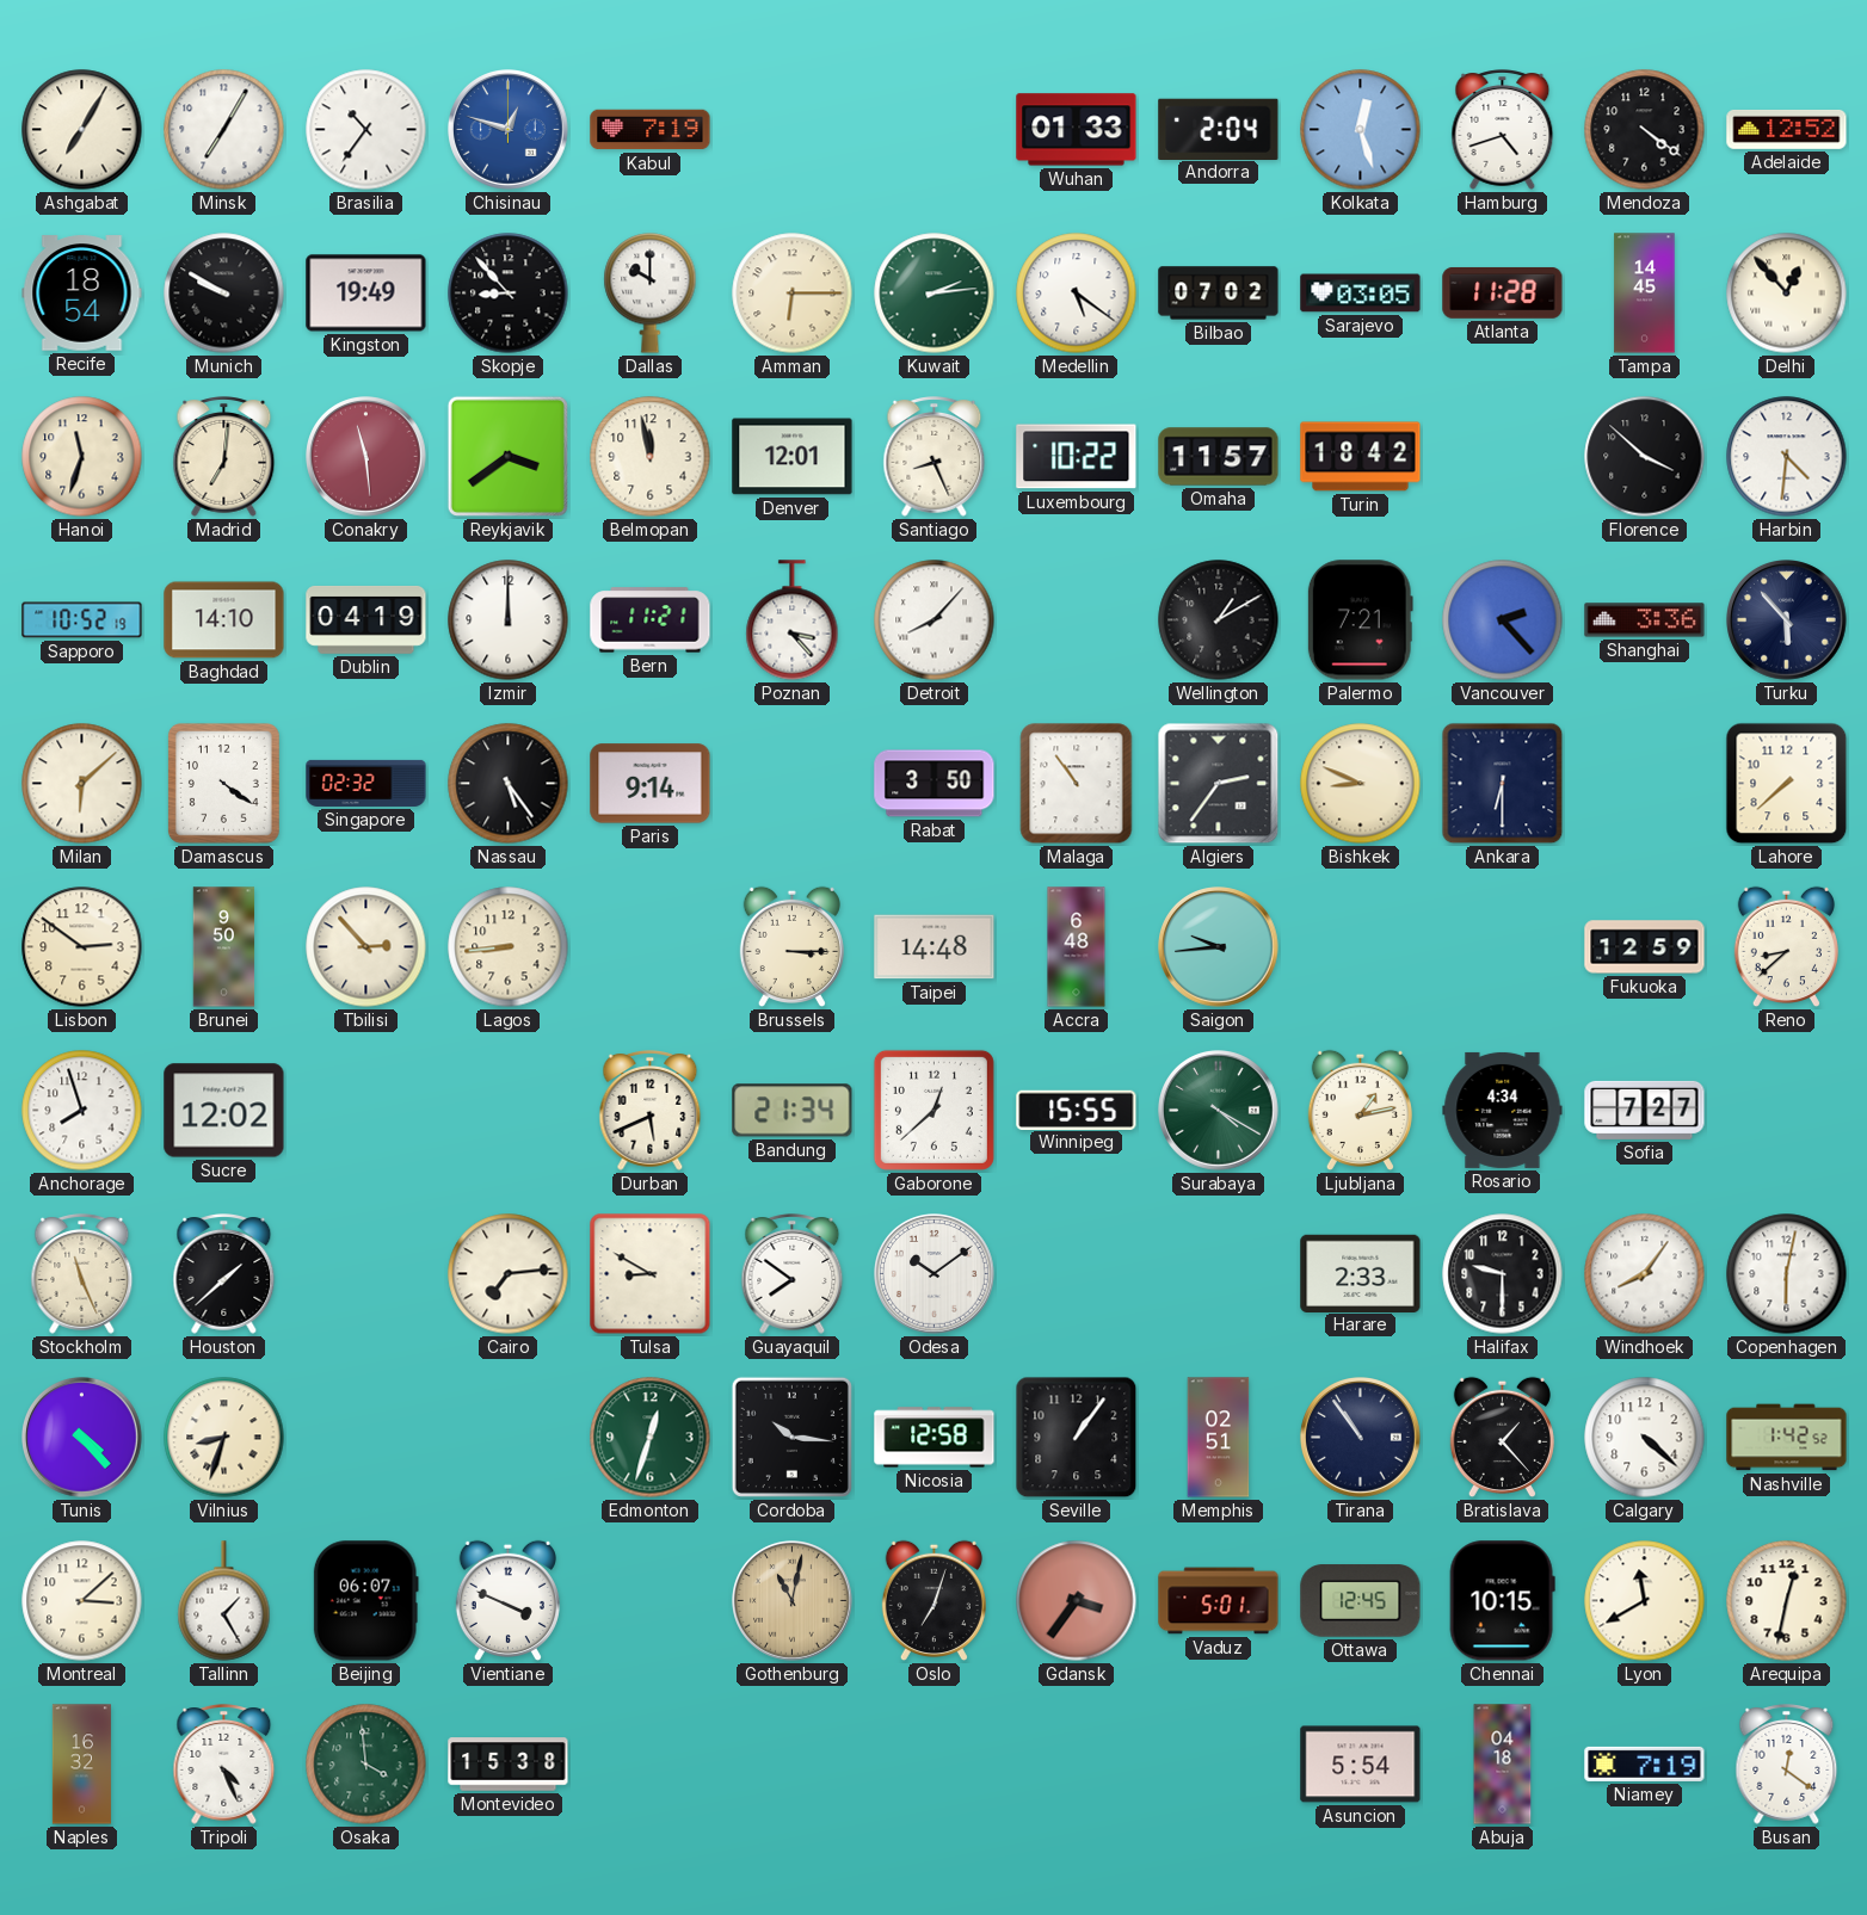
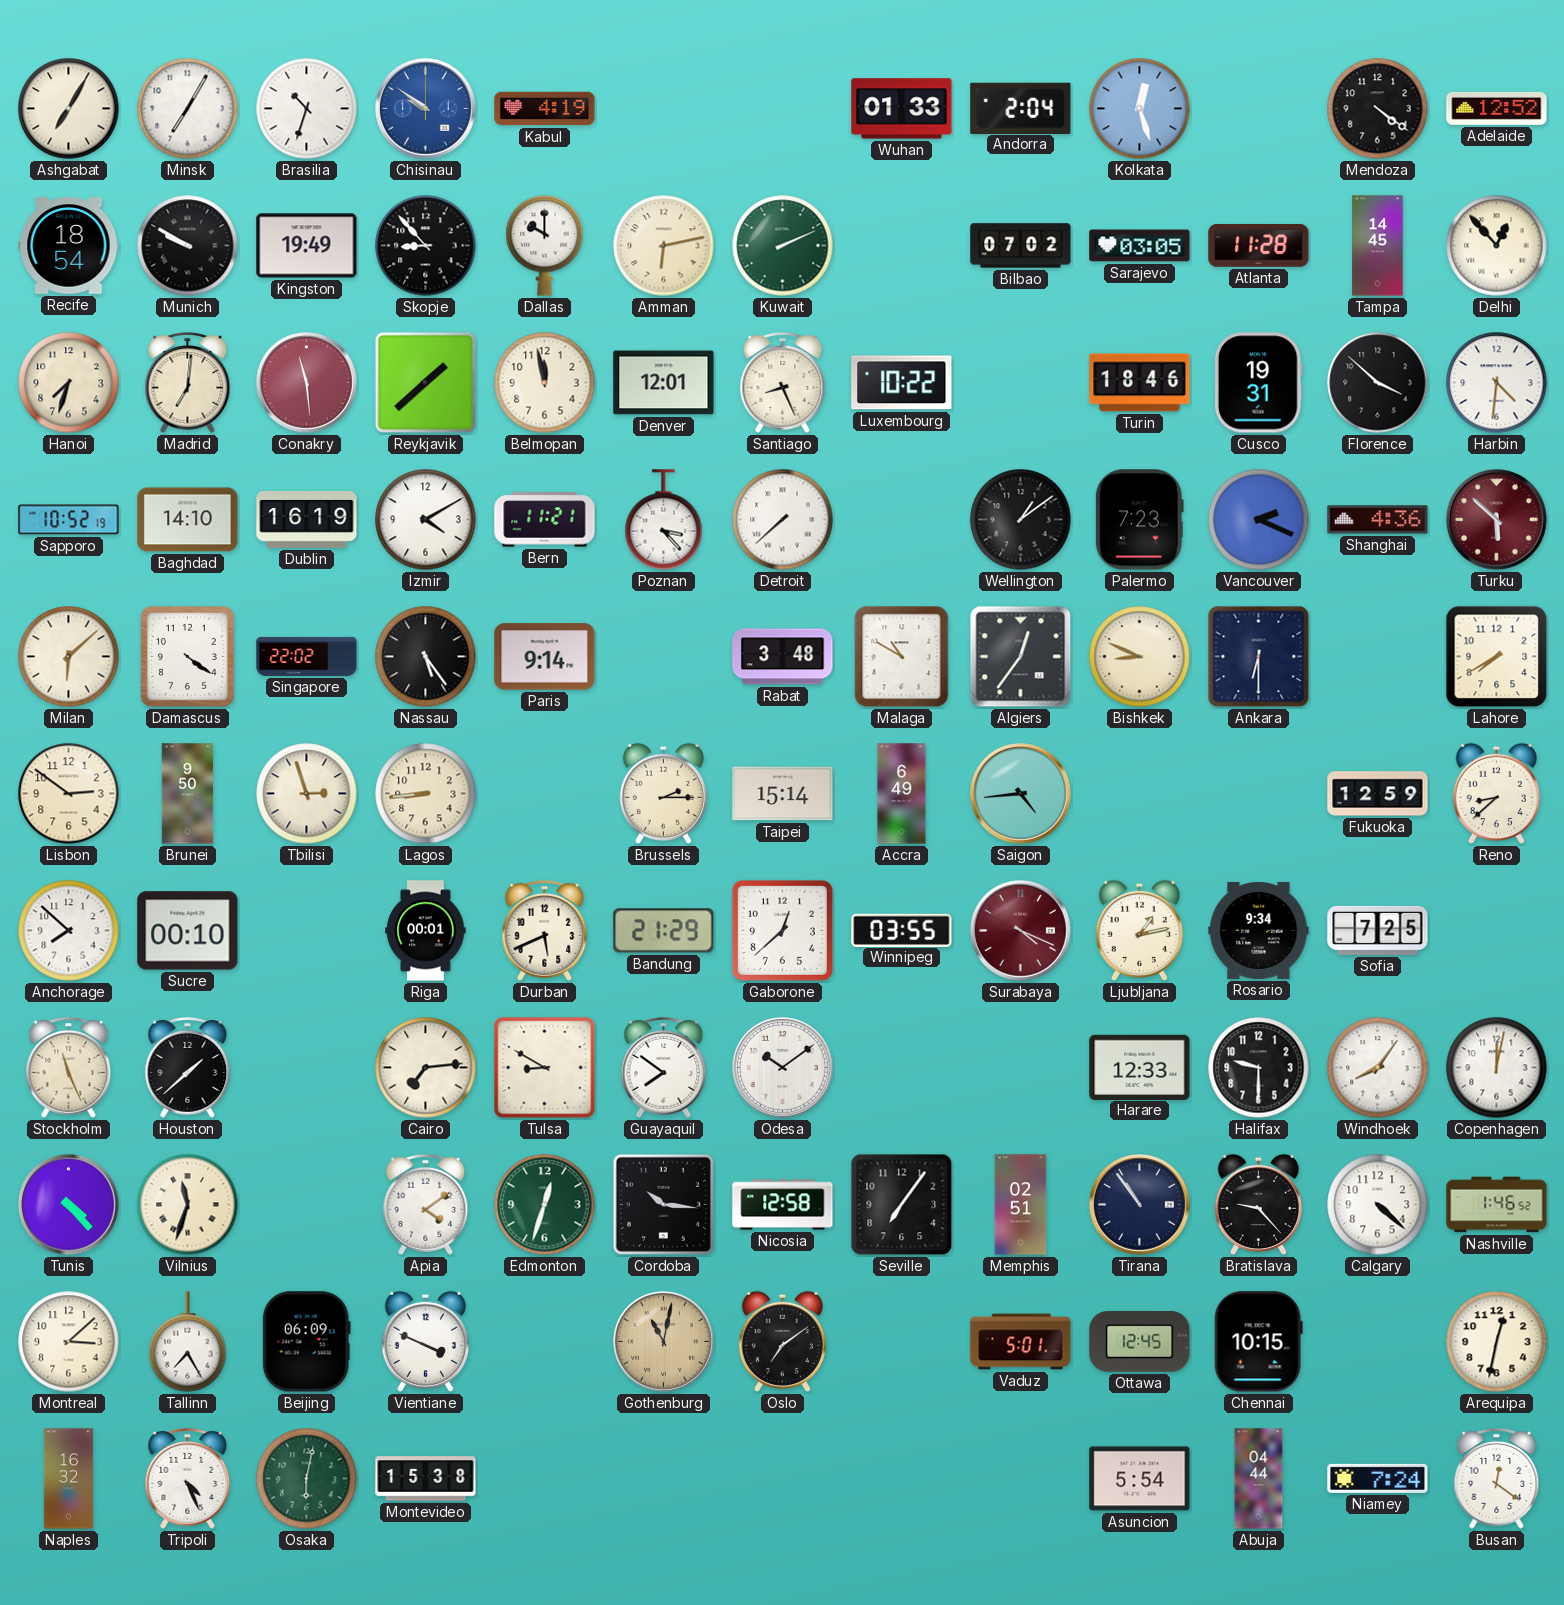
Brasilia: 10:36 -> 10:33 (307, 109)
Chisinau: 12:48 -> 9:51 (426, 109)
Kabul: 7:19 -> 4:19 (545, 109)
Hamburg: 4:42 -> none (1503, 130)
Amman: 6:15 -> 6:13 (664, 246)
Kuwait: 2:14 -> 2:11 (783, 246)
Medellin: 5:21 -> none (1077, 294)
Hanoi: 11:33 -> 7:33 (69, 383)
Reykjavik: 3:39 -> 1:38 (425, 382)
Omaha: 11:57 -> none (1219, 457)
Turin: 18:42 -> 18:46 (1140, 383)
Cusco: none -> 19:31 (1258, 383)
Dublin: 04:19 -> 16:19 (307, 519)
Izmir: 12:00 -> 4:10 (426, 520)
Detroit: 8:07 -> 7:38 (783, 520)
Wellington: 1:10 -> 1:09 (1021, 520)
Palermo: 7:21 -> 7:23 (1139, 520)
Vancouver: 2:23 -> 2:19 (1259, 520)
Shanghai: 3:36 -> 4:36 (1378, 520)
Turku: 5:53 -> 5:52 (1497, 520)
Turku dial: navy -> burgundy (1497, 520)
Singapore: 02:32 -> 22:02 (307, 656)
Rabat: 3:50 -> 3:48 (783, 657)
Malaga: 10:54 -> 10:50 (902, 657)
Algiers: 2:36 -> 12:36 (1021, 657)
Lahore: 7:38 -> 7:40 (1497, 657)
Tbilisi: 2:53 -> 2:57 (307, 794)
Brussels: 3:15 -> 2:15 (663, 794)
Taipei: 14:48 -> 15:14 (783, 794)
Accra: 6:48 -> 6:49 (902, 794)
Saigon: 9:44 -> 4:44 (1021, 794)
Anchorage: 7:57 -> 7:52 (69, 931)
Sucre: 12:02 -> 00:10 (188, 931)
Riga: none -> 00:01 (426, 931)
Bandung: 21:34 -> 21:29 (664, 931)
Winnipeg: 15:55 -> 03:55 (902, 930)
Surabaya: 4:20 -> 4:19 (1021, 931)
Surabaya dial: green -> burgundy (1021, 931)
Rosario: 4:34 -> 9:34 (1259, 930)
Sofia: 7:27 -> 7:25 (1378, 930)
Harare: 2:33 -> 12:33 (1140, 1067)
Copenhagen: 6:02 -> 12:02 (1497, 1068)
Vilnius: 8:33 -> 11:33 (188, 1205)
Apia: none -> 4:09 (426, 1205)
Seville: 1:06 -> 7:06 (902, 1205)
Bratislava: 1:23 -> 9:23 (1258, 1205)
Nashville: 1:42 -> 1:46 (1497, 1205)
Tallinn: 1:25 -> 7:25 (188, 1342)
Beijing: 06:07 -> 06:09 (306, 1342)
Oslo: 7:03 -> 7:09 (782, 1342)
Gdansk: 3:36 -> none (1077, 1601)
Lyon: 11:40 -> none (1645, 1601)
Osaka: 3:59 -> 6:02 (307, 1479)
Abuja: 04:18 -> 04:44 (1259, 1479)
Niamey: 7:19 -> 7:24 (1378, 1478)
